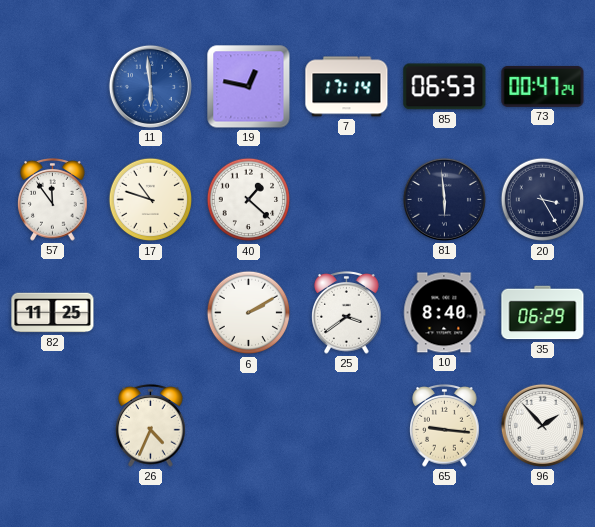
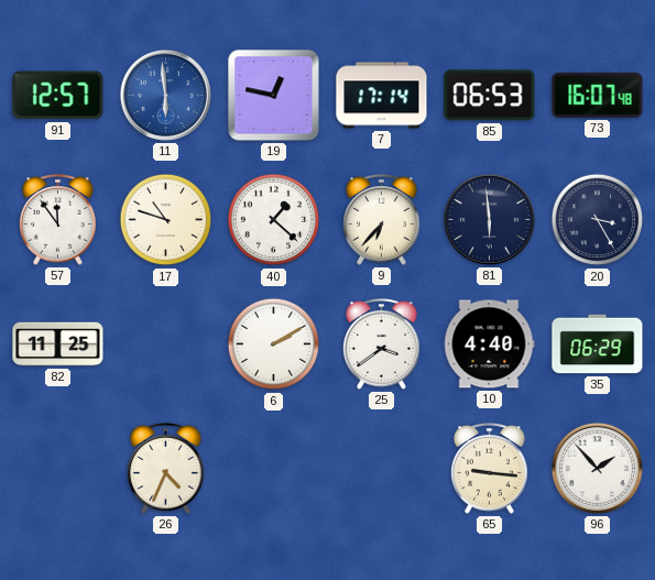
91: none -> 12:57 (58, 96)
73: 00:47 -> 16:07 (598, 95)
9: none -> 6:37 (382, 220)
10: 8:40 -> 4:40 (490, 344)
